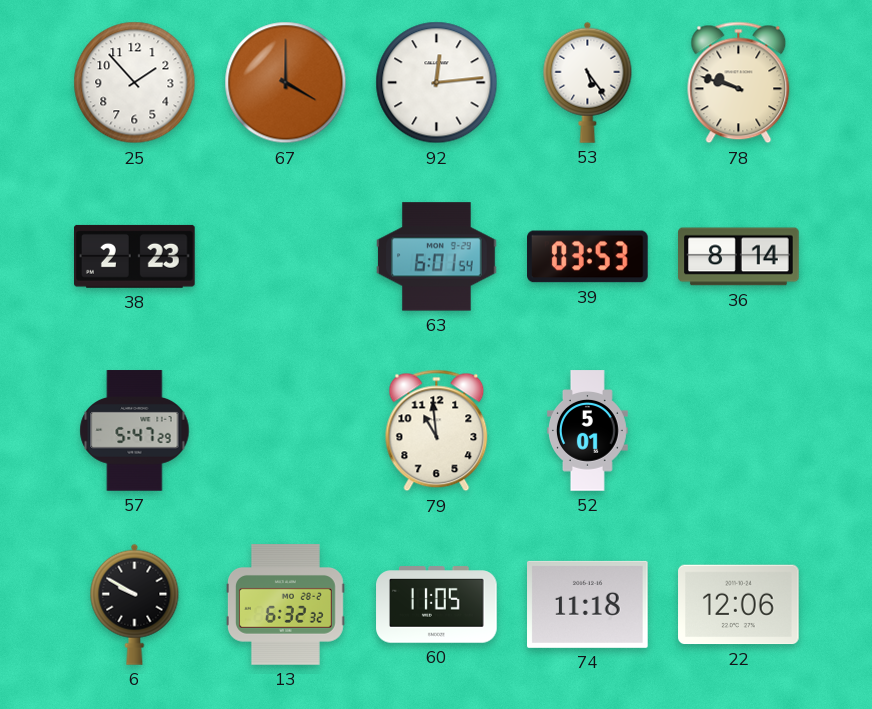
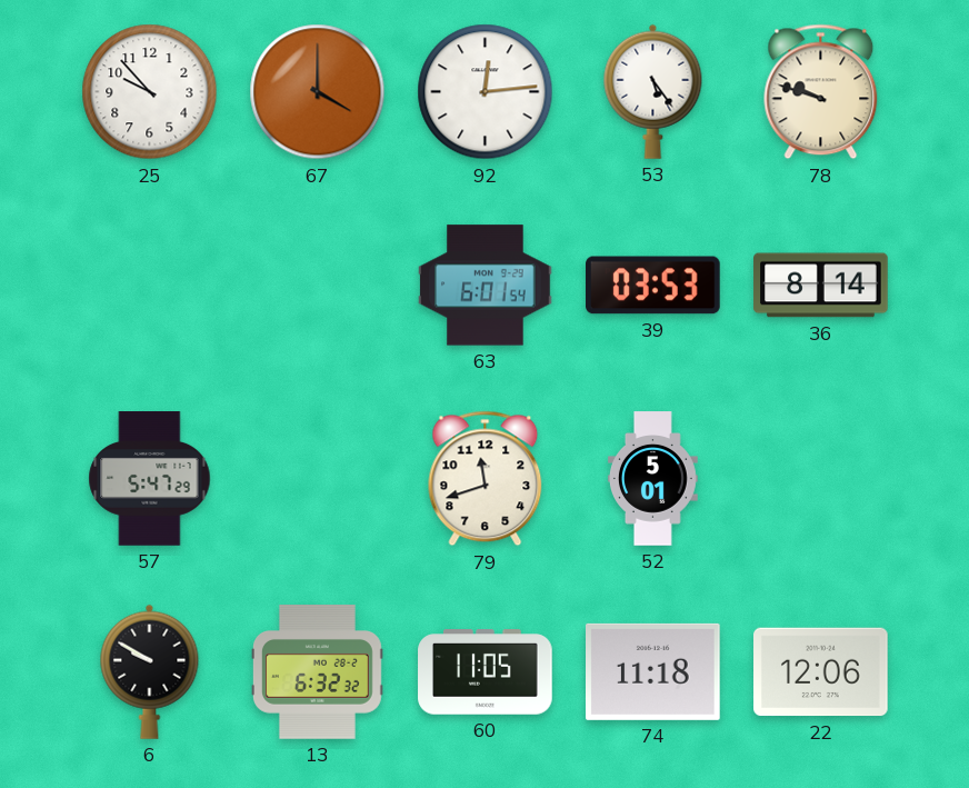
25: 1:53 -> 9:53 (150, 92)
38: 2:23 -> none (135, 256)
79: 10:59 -> 11:42 (486, 479)
